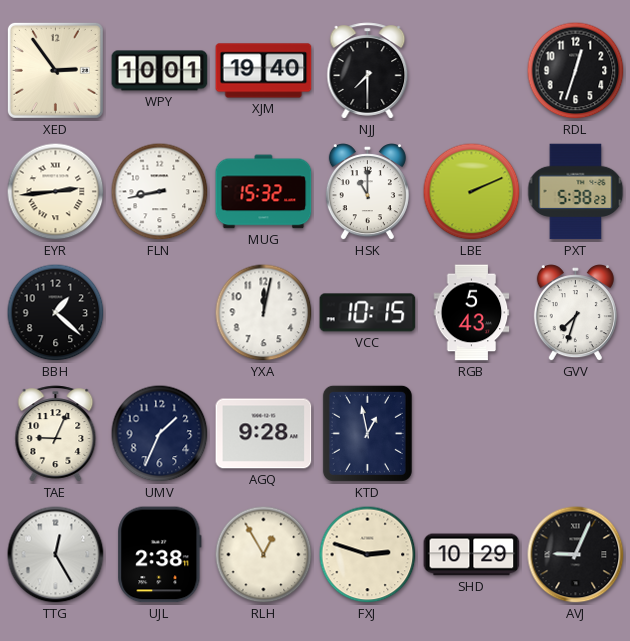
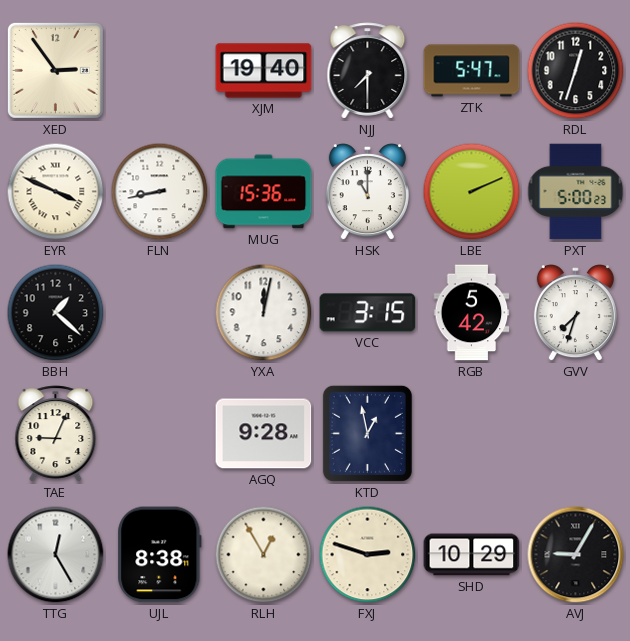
WPY: 10:01 -> none (160, 71)
ZTK: none -> 5:47 (472, 71)
EYR: 2:44 -> 3:49 (56, 192)
MUG: 15:32 -> 15:36 (264, 192)
PXT: 5:38 -> 5:00 (576, 192)
VCC: 10:15 -> 3:15 (368, 313)
RGB: 5:43 -> 5:42 (472, 313)
UMV: 1:34 -> none (160, 434)
UJL: 2:38 -> 8:38 (160, 555)
AVJ: 9:04 -> 9:05 (576, 555)
